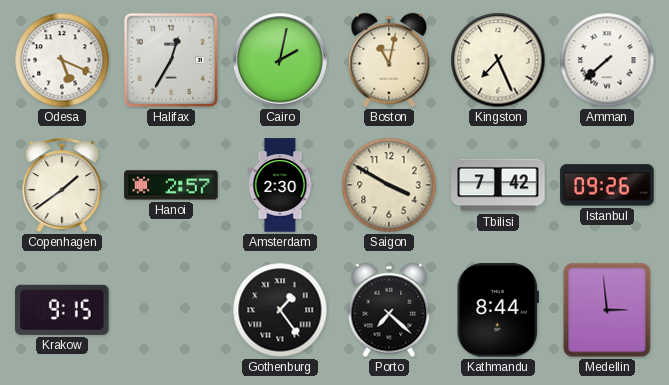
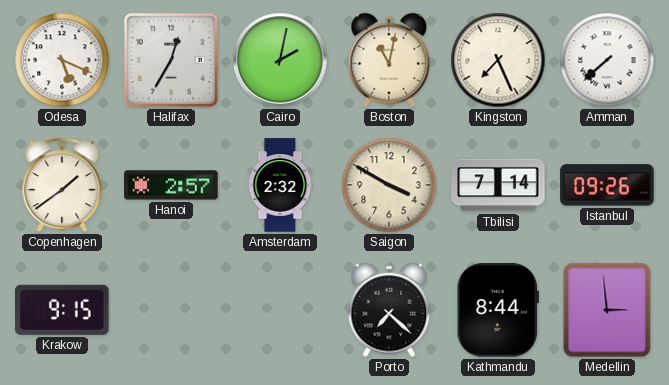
Amsterdam: 2:30 -> 2:32 (280, 185)
Tbilisi: 7:42 -> 7:14 (498, 185)
Gothenburg: 1:24 -> none (280, 310)
